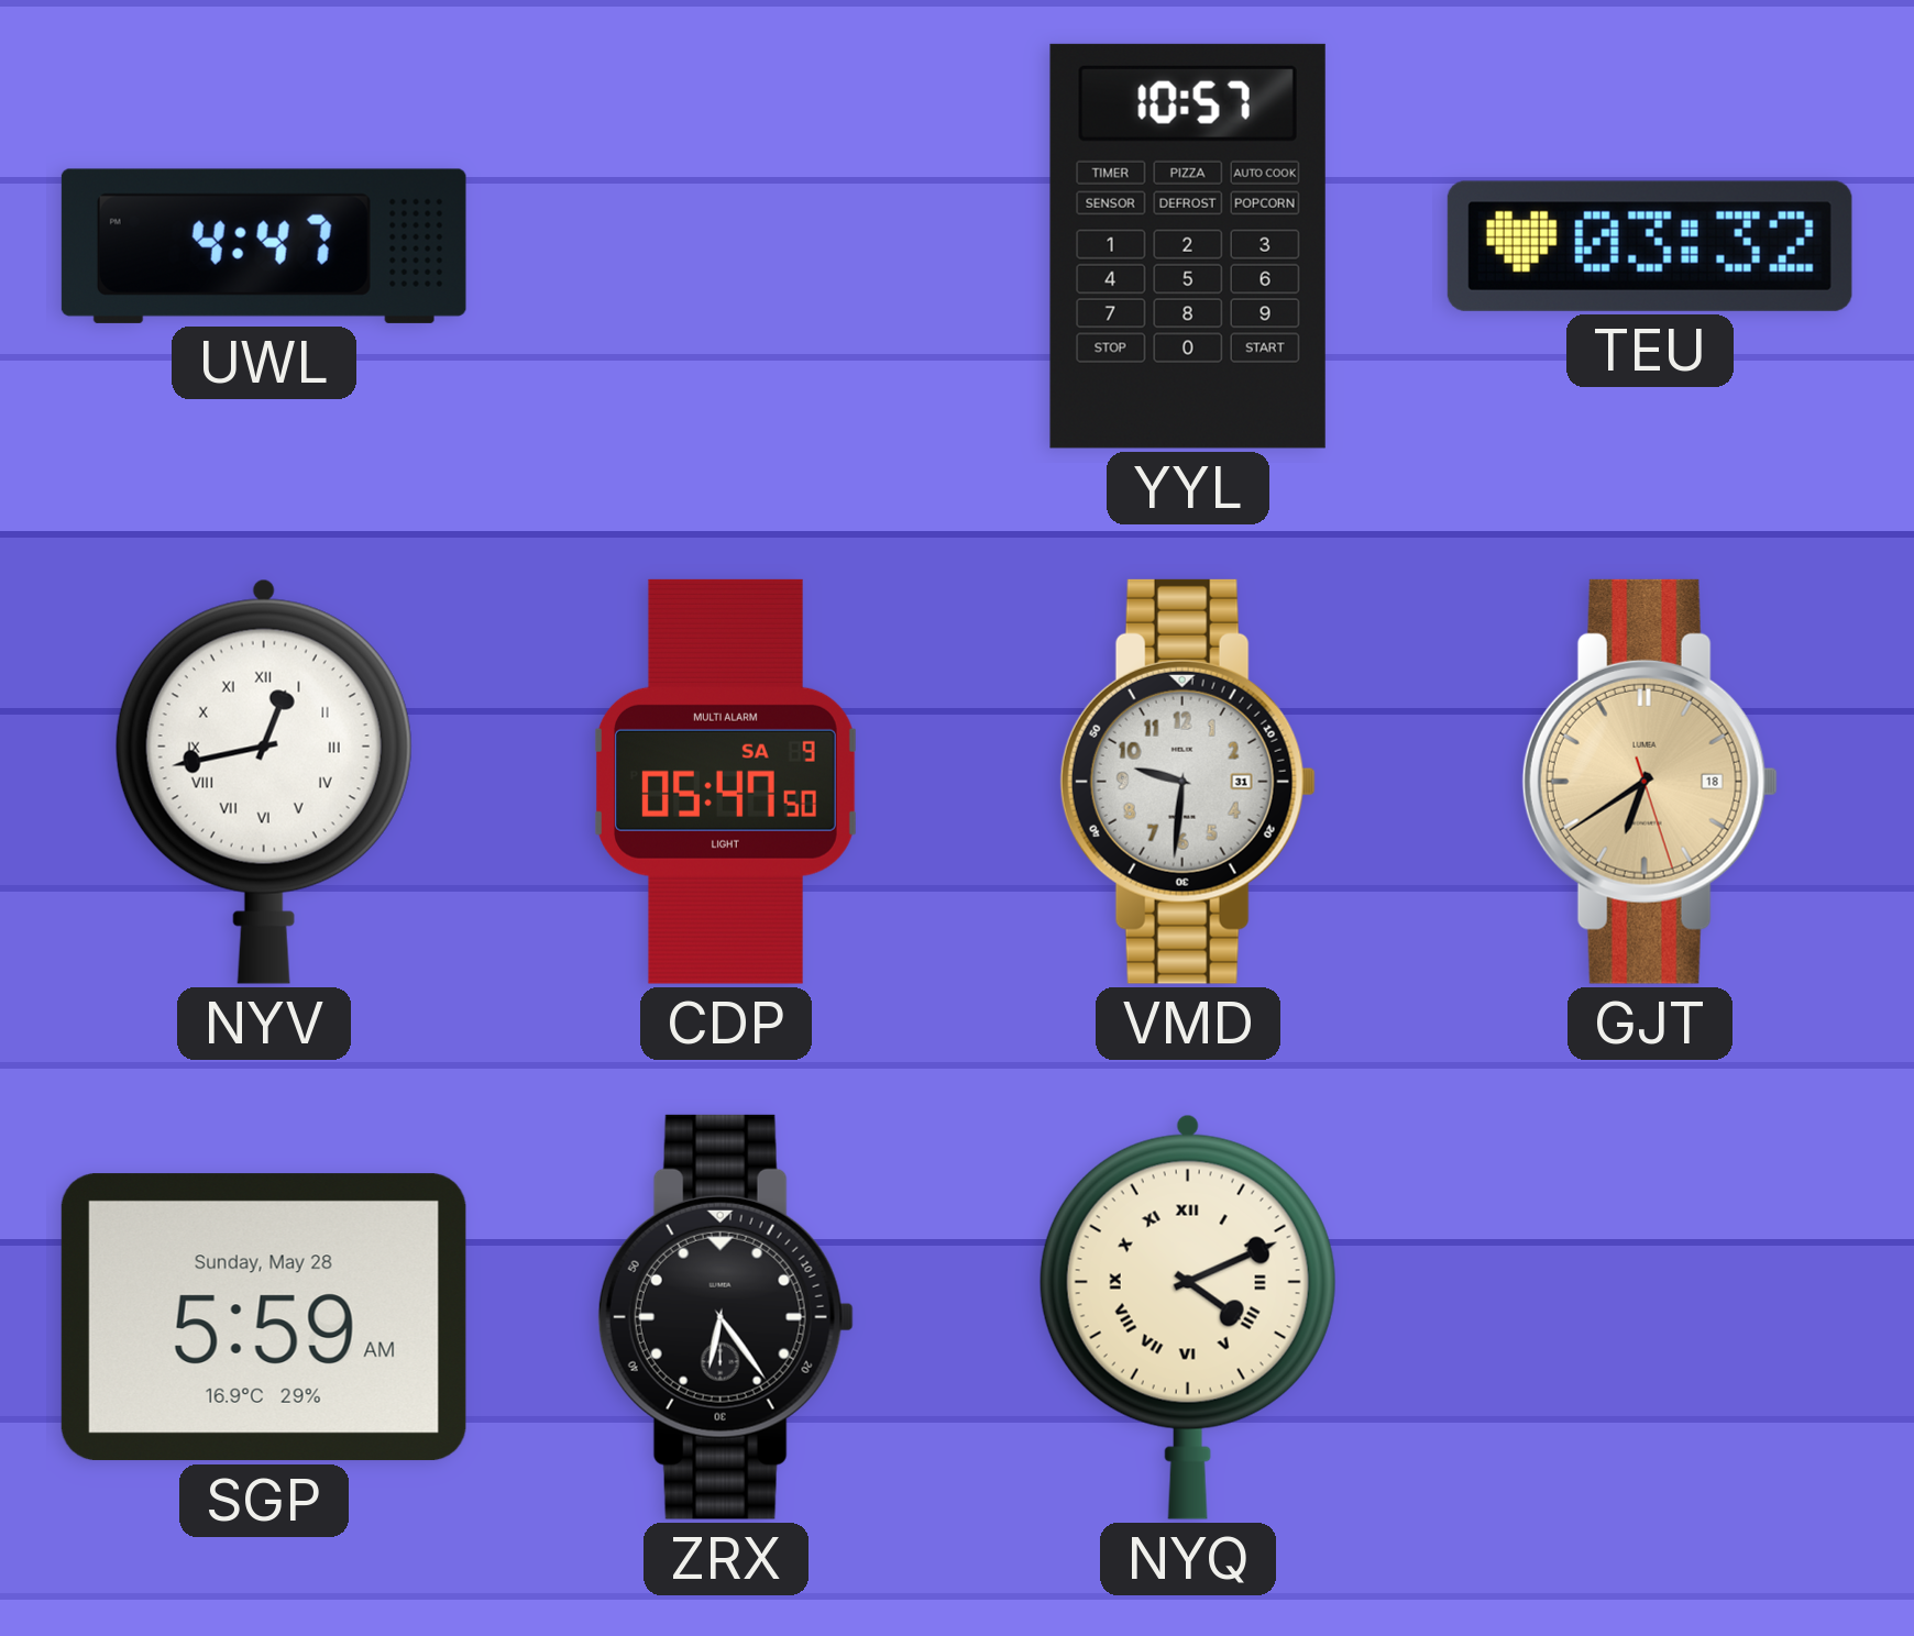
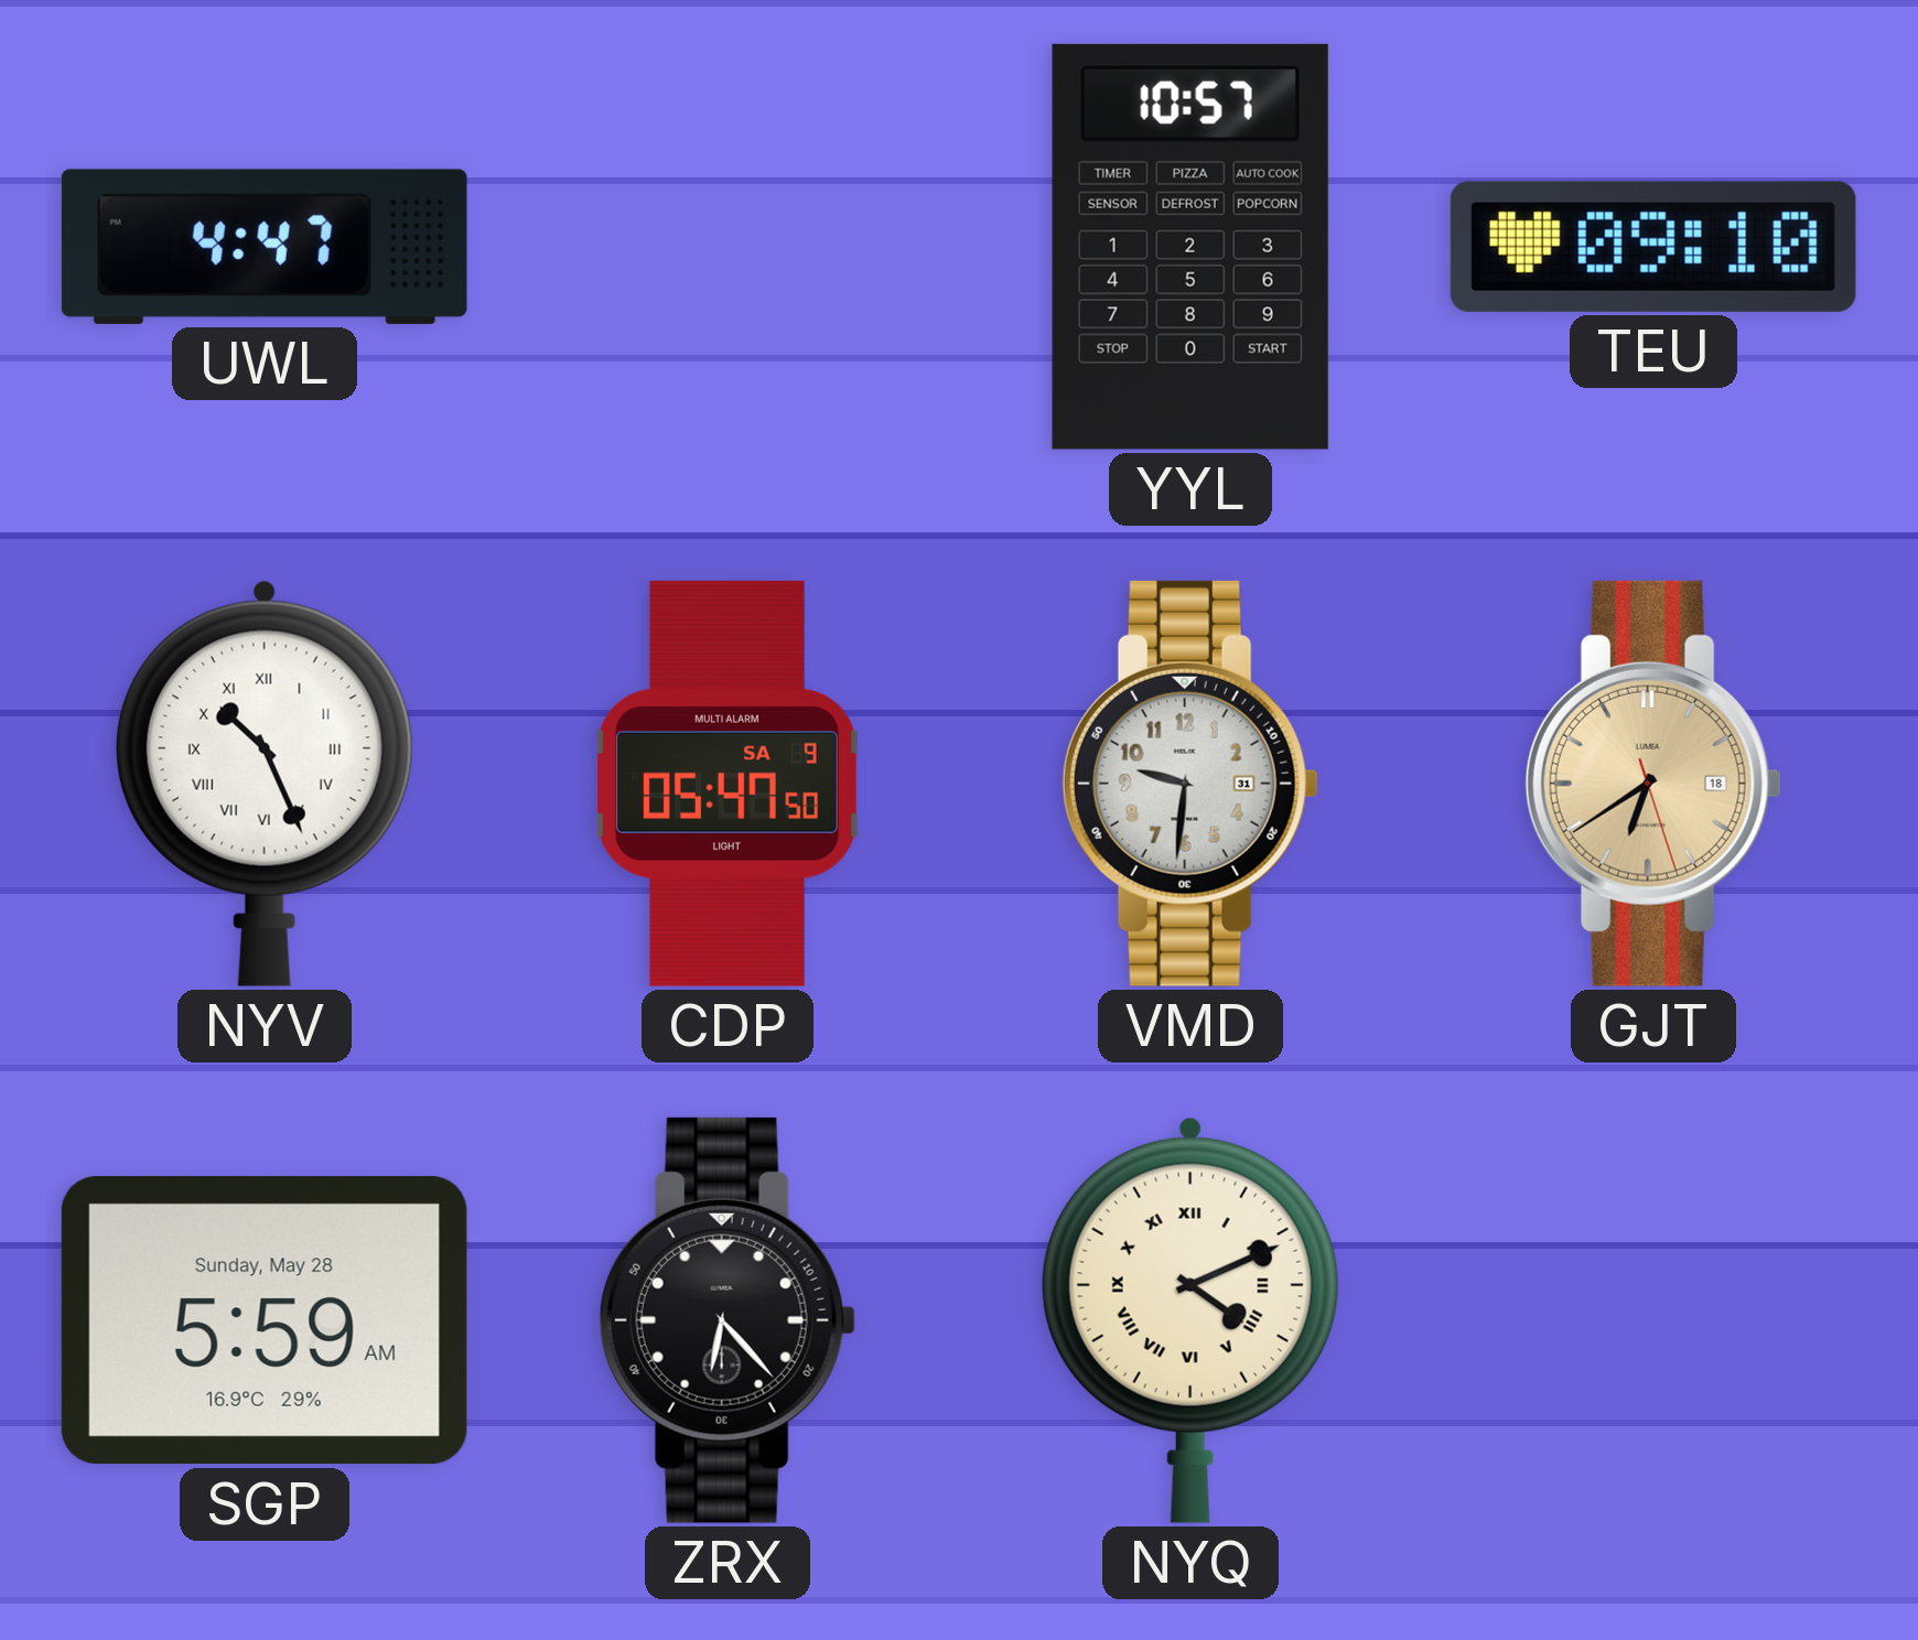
TEU: 03:32 -> 09:10 (1653, 247)
NYV: 12:43 -> 10:26 (265, 784)
ZRX: 6:24 -> 6:23 (728, 1320)
